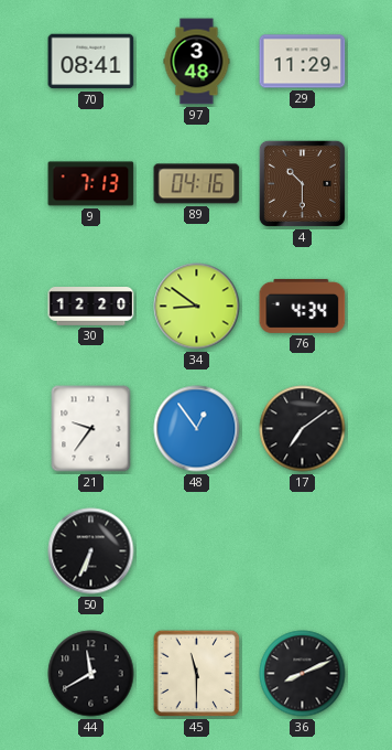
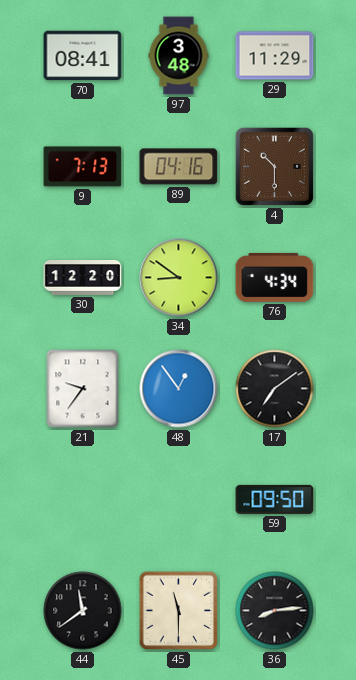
50: 6:34 -> none (91, 551)
59: none -> 09:50 (275, 499)
44: 11:40 -> 11:39 (83, 611)
36: 8:11 -> 8:14 (275, 611)
